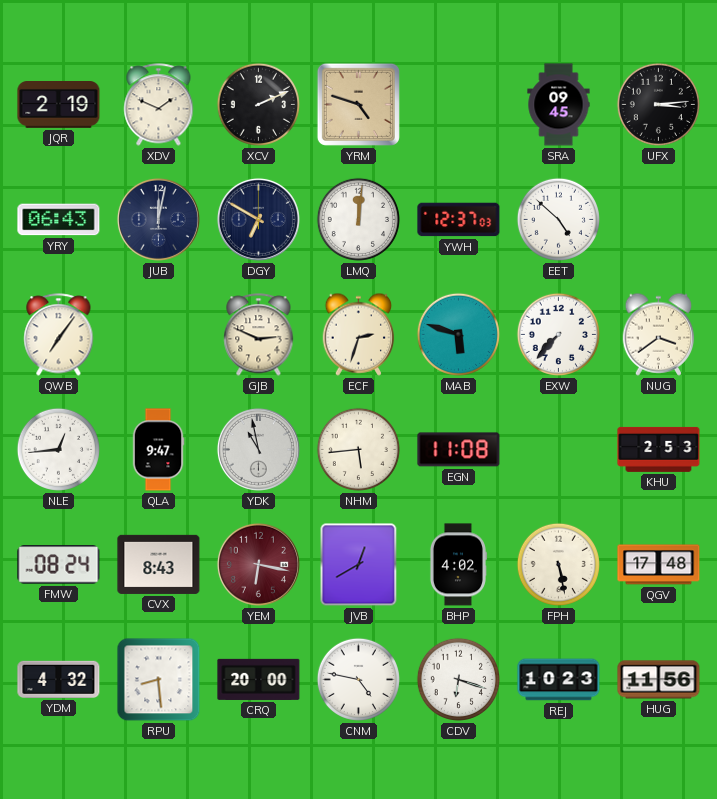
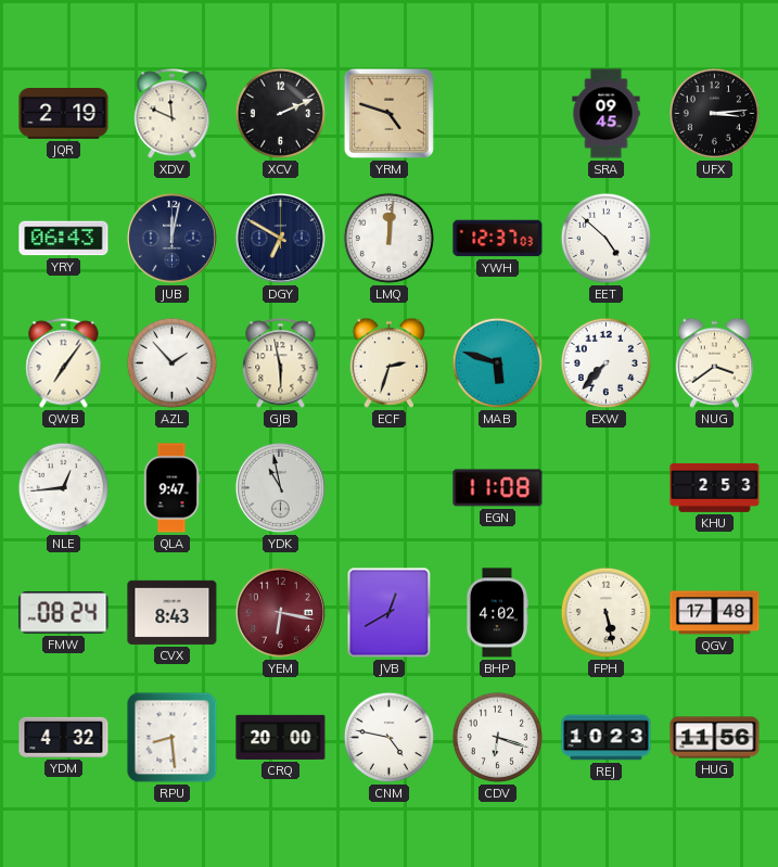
XDV: 1:49 -> 11:49 (173, 114)
AZL: none -> 1:53 (171, 362)
GJB: 2:49 -> 5:58 (281, 364)
NHM: 5:44 -> none (358, 449)
